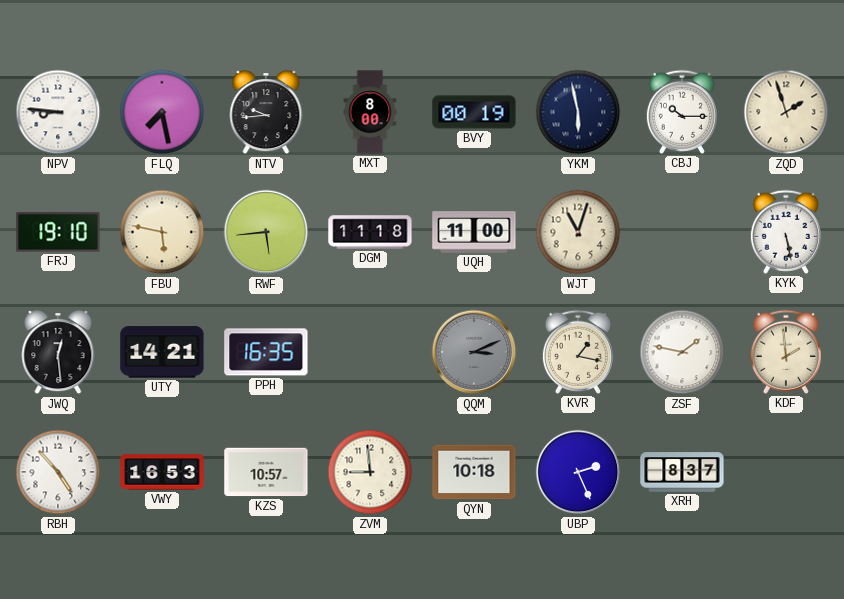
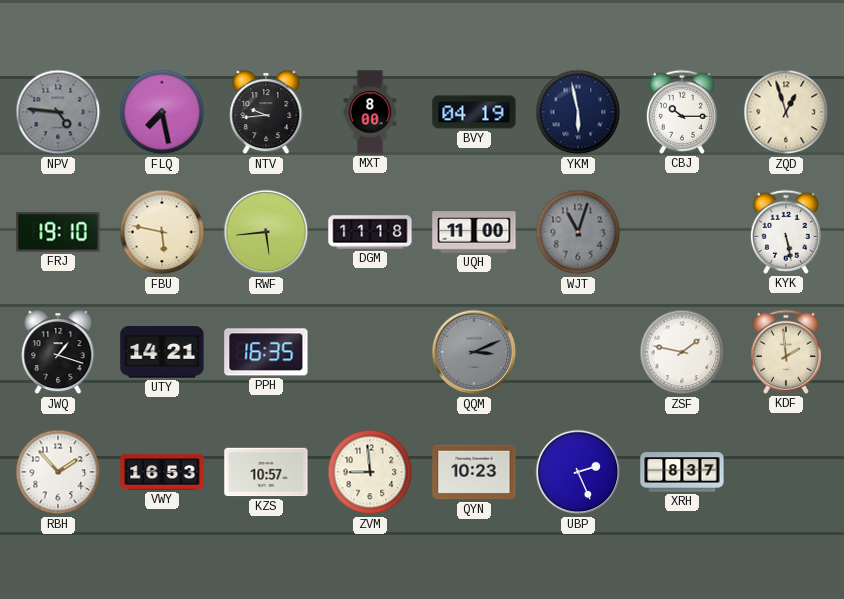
NPV: 8:46 -> 4:46 (58, 112)
NPV dial: white -> grey (58, 112)
BVY: 00:19 -> 04:19 (474, 112)
ZQD: 1:57 -> 12:57 (786, 112)
WJT dial: cream -> grey (578, 232)
JWQ: 12:29 -> 1:18 (58, 353)
KVR: 1:17 -> none (578, 352)
RBH: 4:53 -> 1:53 (58, 472)
QYN: 10:18 -> 10:23 (474, 472)
